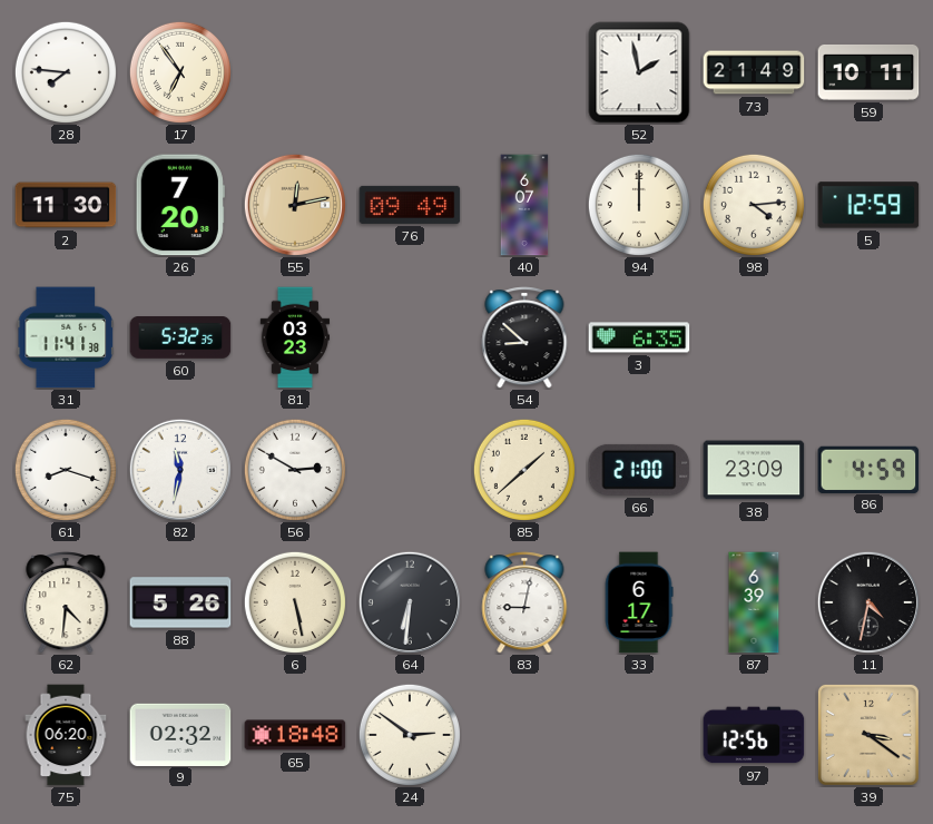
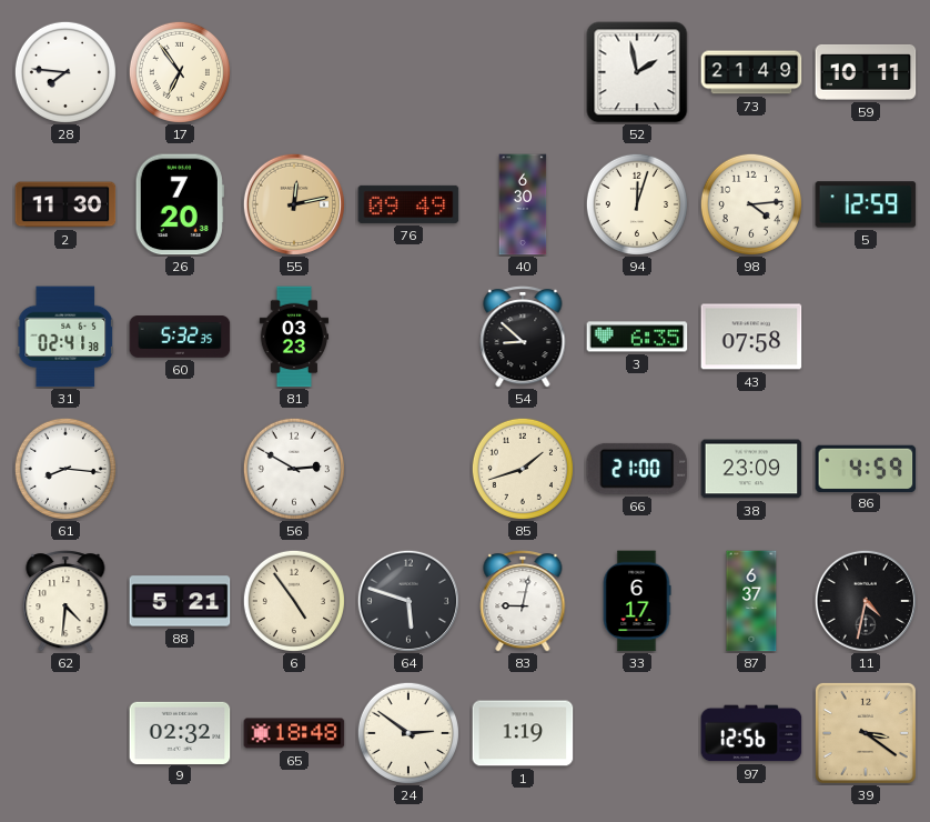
40: 6:07 -> 6:30 (523, 204)
94: 12:00 -> 12:03 (637, 204)
31: 11:41 -> 02:41 (64, 337)
43: none -> 07:58 (751, 337)
61: 8:18 -> 8:16 (65, 469)
82: 11:32 -> none (180, 470)
85: 1:38 -> 1:42 (523, 469)
88: 5:26 -> 5:21 (180, 601)
6: 5:28 -> 4:54 (294, 601)
64: 6:31 -> 5:48 (408, 601)
87: 6:39 -> 6:37 (751, 601)
75: 06:20 -> none (66, 735)
1: none -> 1:19 (523, 733)
